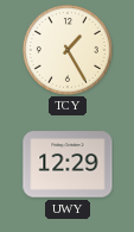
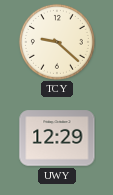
TCY: 1:25 -> 9:22 (57, 42)
